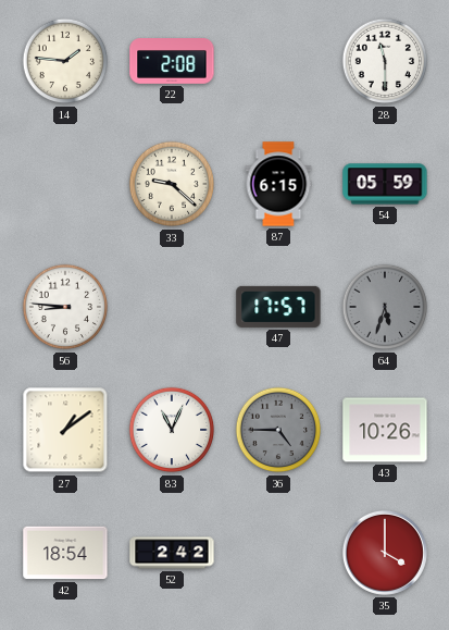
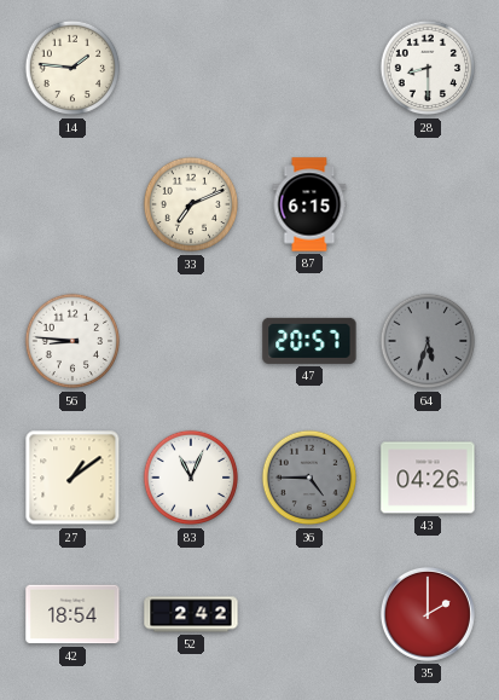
22: 2:08 -> none (172, 62)
28: 11:30 -> 8:30 (428, 68)
33: 9:22 -> 7:11 (191, 204)
54: 05:59 -> none (385, 184)
47: 17:57 -> 20:57 (309, 341)
43: 10:26 -> 04:26 (428, 478)
35: 4:00 -> 2:00 (428, 614)
